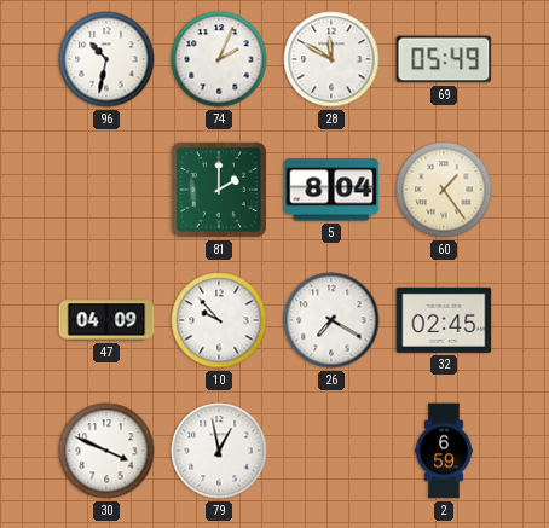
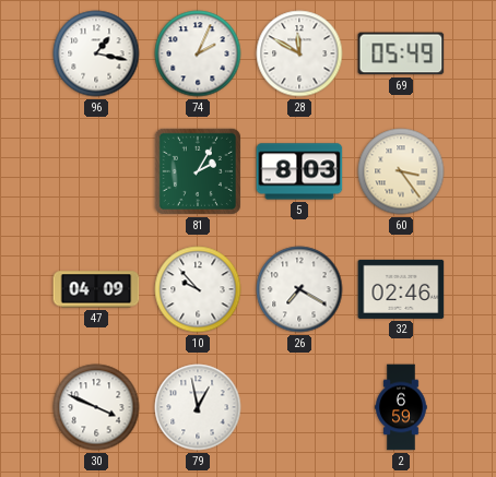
96: 10:32 -> 1:17 (96, 53)
81: 2:00 -> 2:05 (198, 171)
5: 8:04 -> 8:03 (299, 171)
60: 1:24 -> 3:24 (401, 171)
32: 02:45 -> 02:46 (401, 289)
